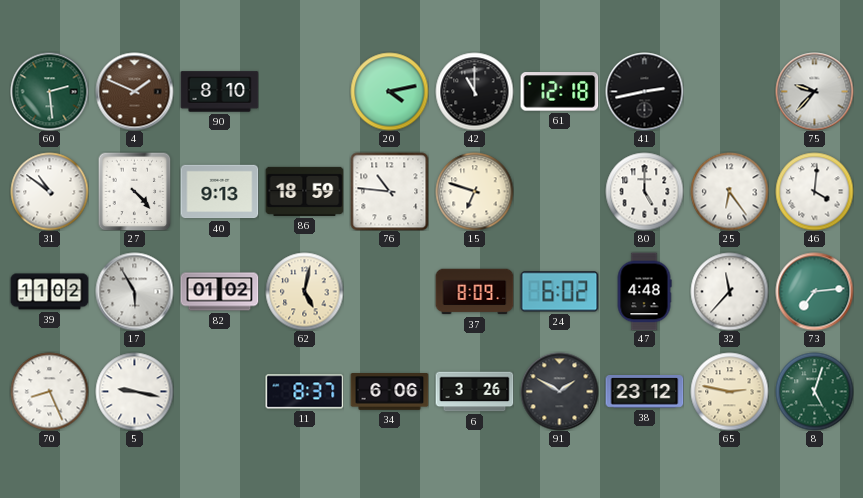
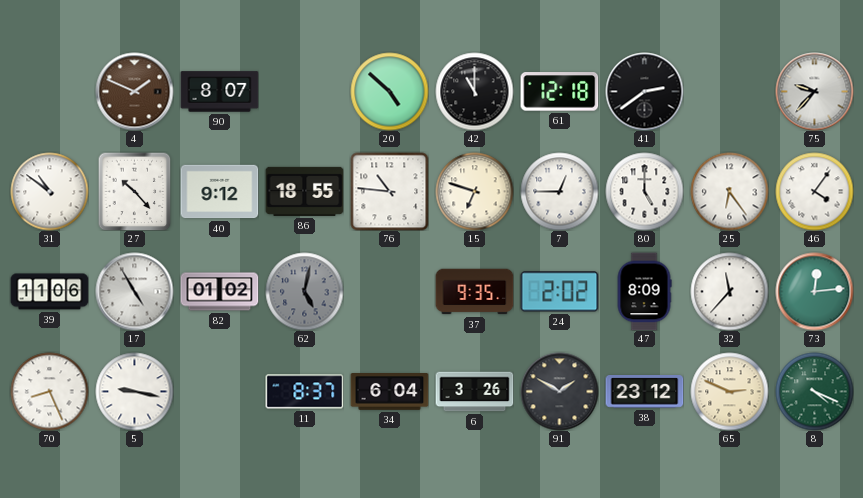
60: 2:29 -> none (49, 91)
90: 8:10 -> 8:07 (219, 92)
20: 4:13 -> 4:52 (389, 91)
41: 2:43 -> 2:39 (644, 91)
27: 4:23 -> 10:23 (135, 191)
40: 9:13 -> 9:12 (219, 192)
86: 18:59 -> 18:55 (304, 191)
7: none -> 12:45 (559, 191)
46: 4:01 -> 4:06 (814, 191)
39: 11:02 -> 11:06 (49, 292)
17: 5:55 -> 4:55 (134, 291)
62 dial: cream -> grey (304, 291)
37: 8:09 -> 9:35 (474, 292)
24: 6:02 -> 2:02 (559, 292)
47: 4:48 -> 8:09 (644, 291)
73: 7:14 -> 12:14 (814, 291)
34: 6:06 -> 6:04 (389, 392)
65: 2:47 -> 2:49 (729, 391)
8: 5:03 -> 4:19 (814, 391)
